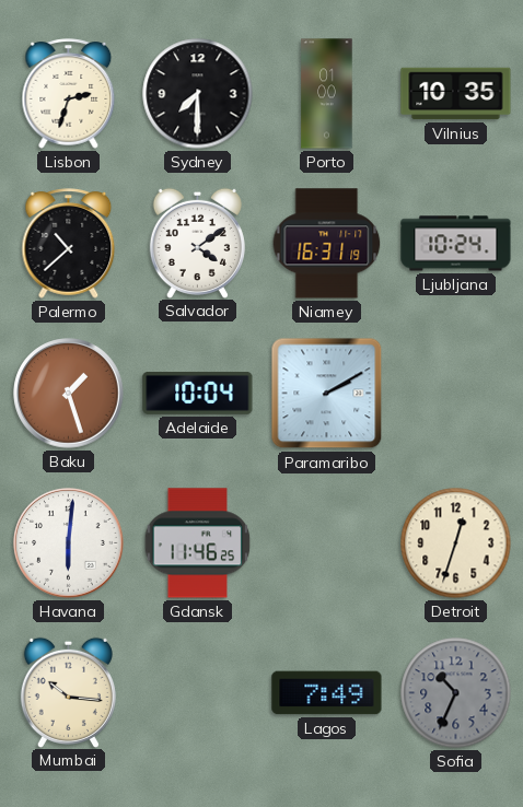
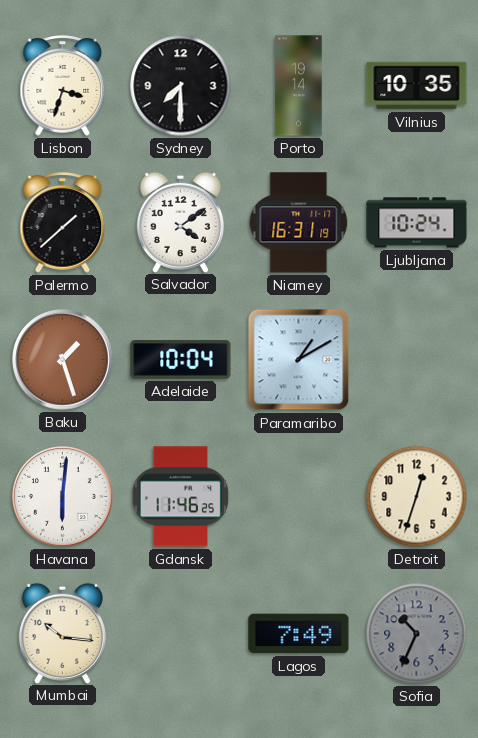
Lisbon: 2:33 -> 3:33 (63, 86)
Porto: 01:00 -> 19:14 (299, 86)
Palermo: 10:38 -> 1:38 (63, 223)
Paramaribo: 2:10 -> 1:10 (299, 360)
